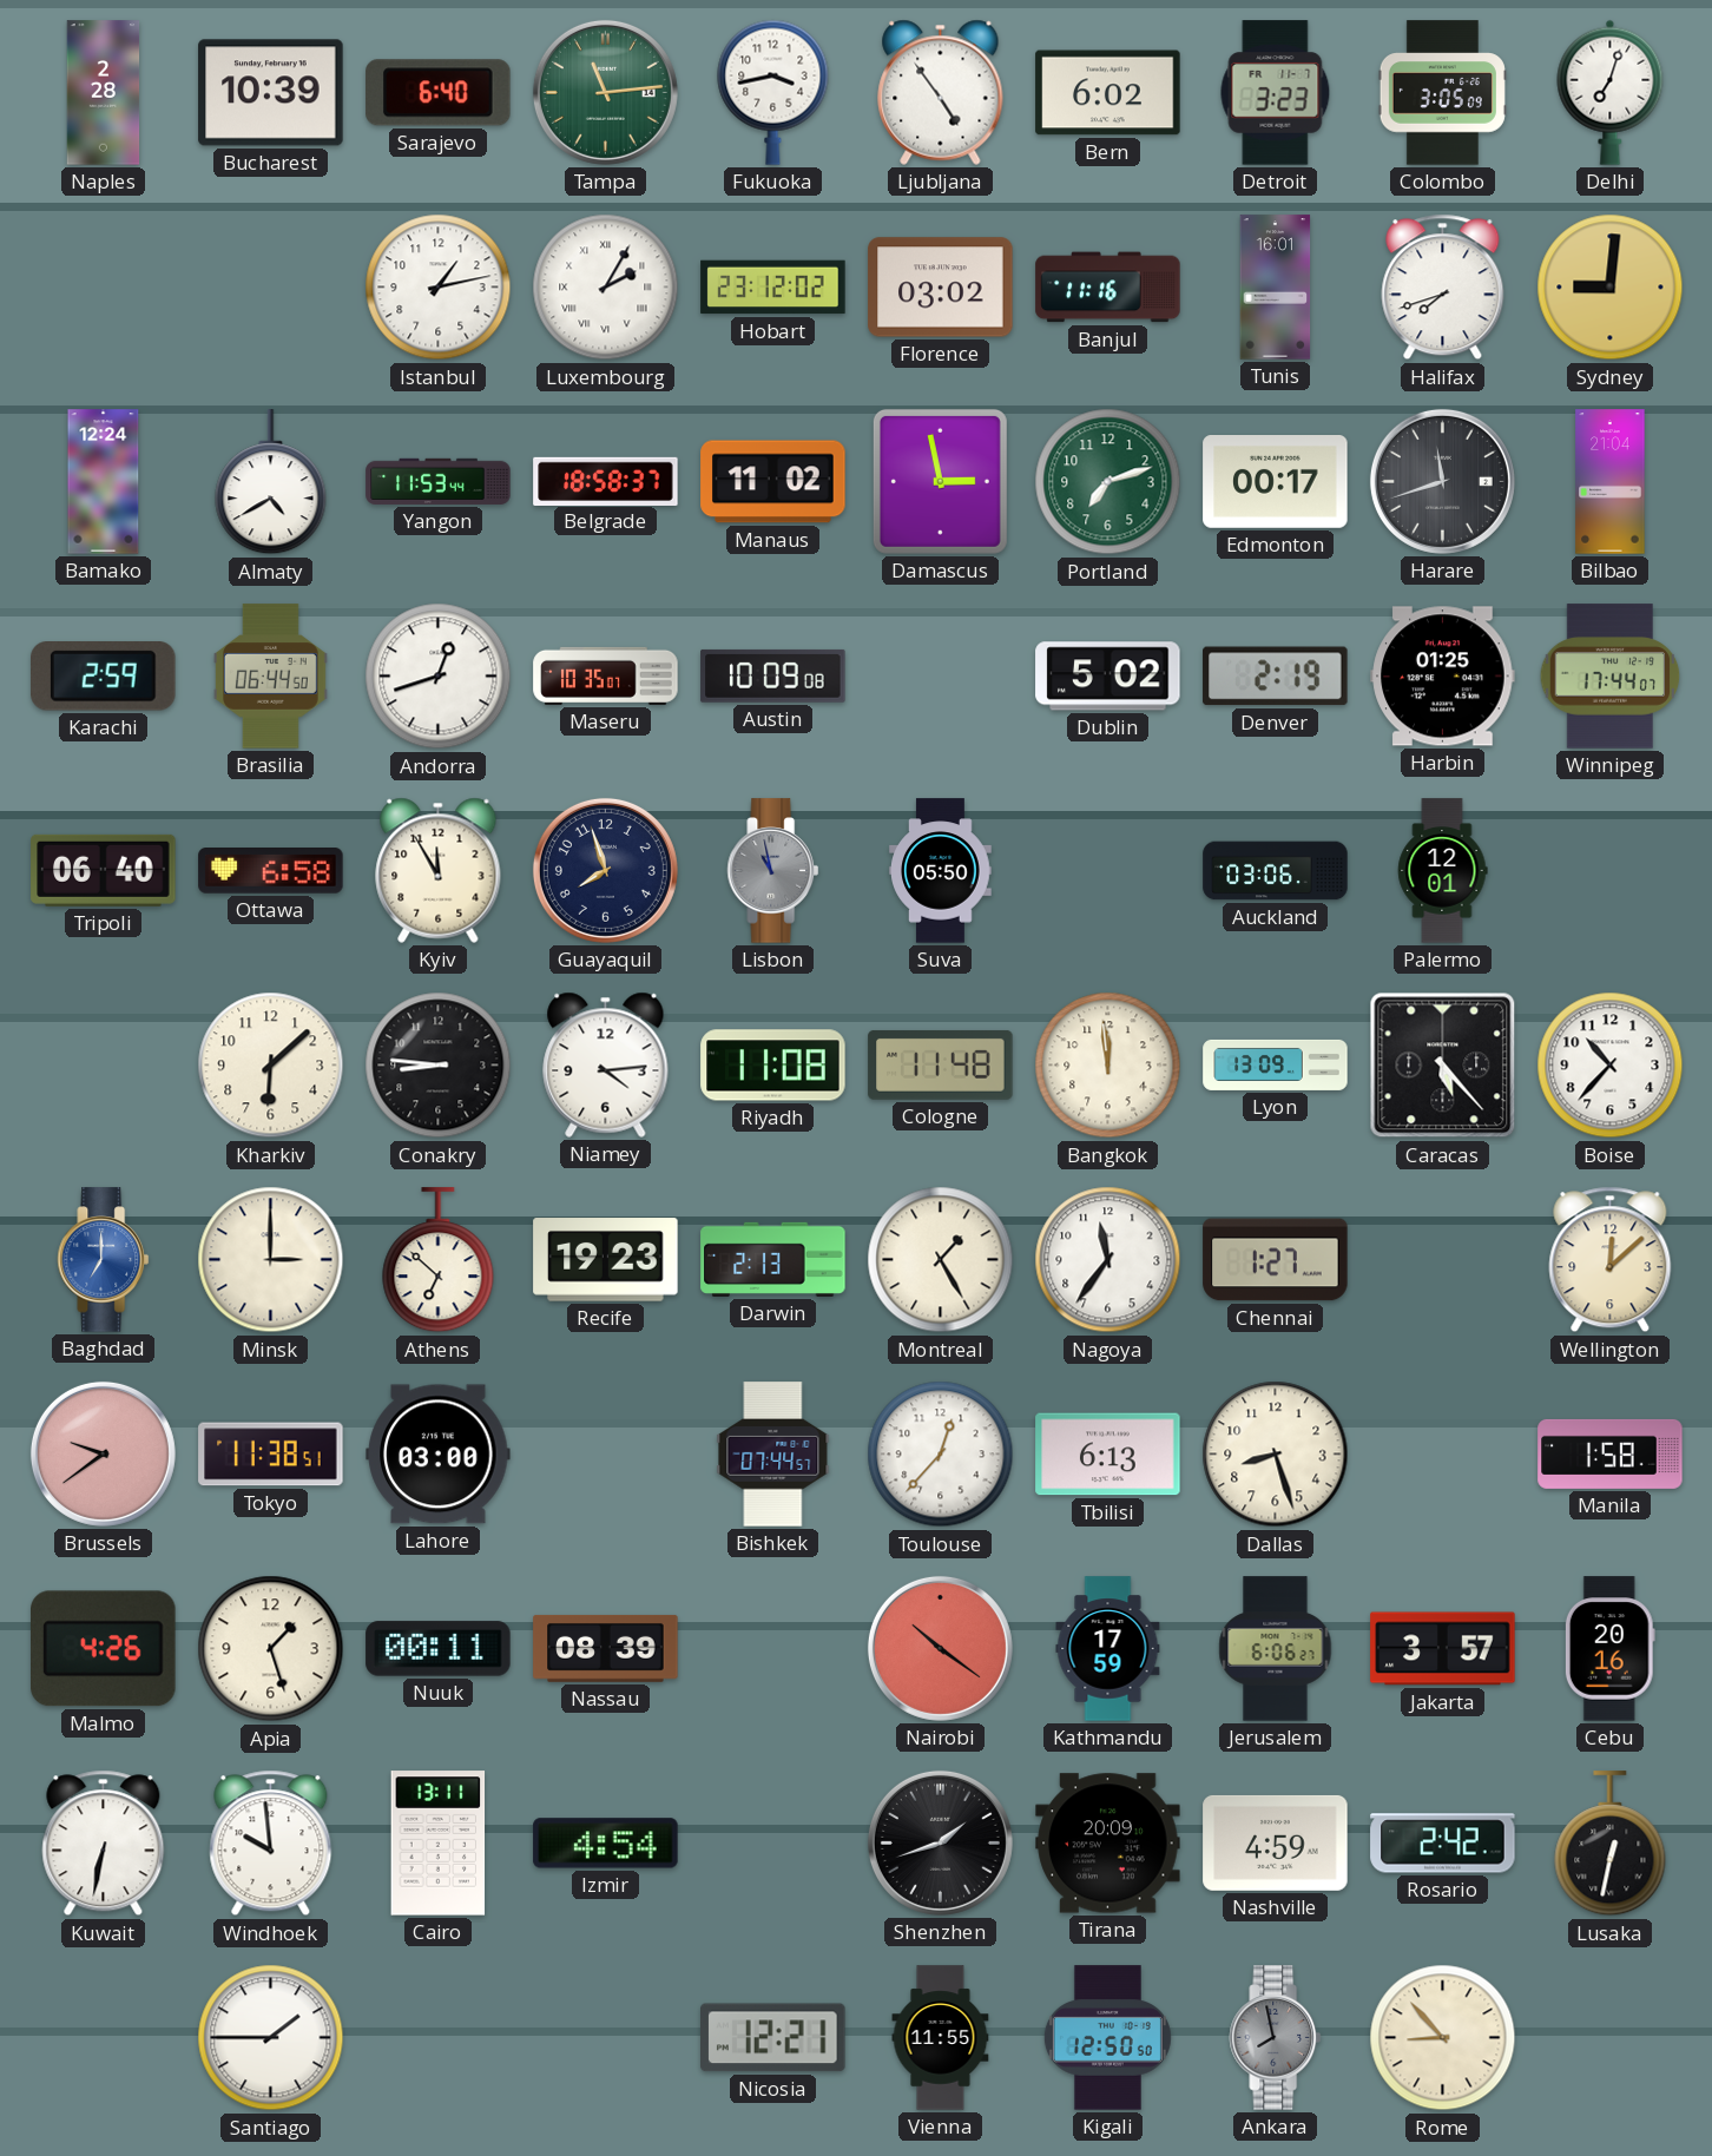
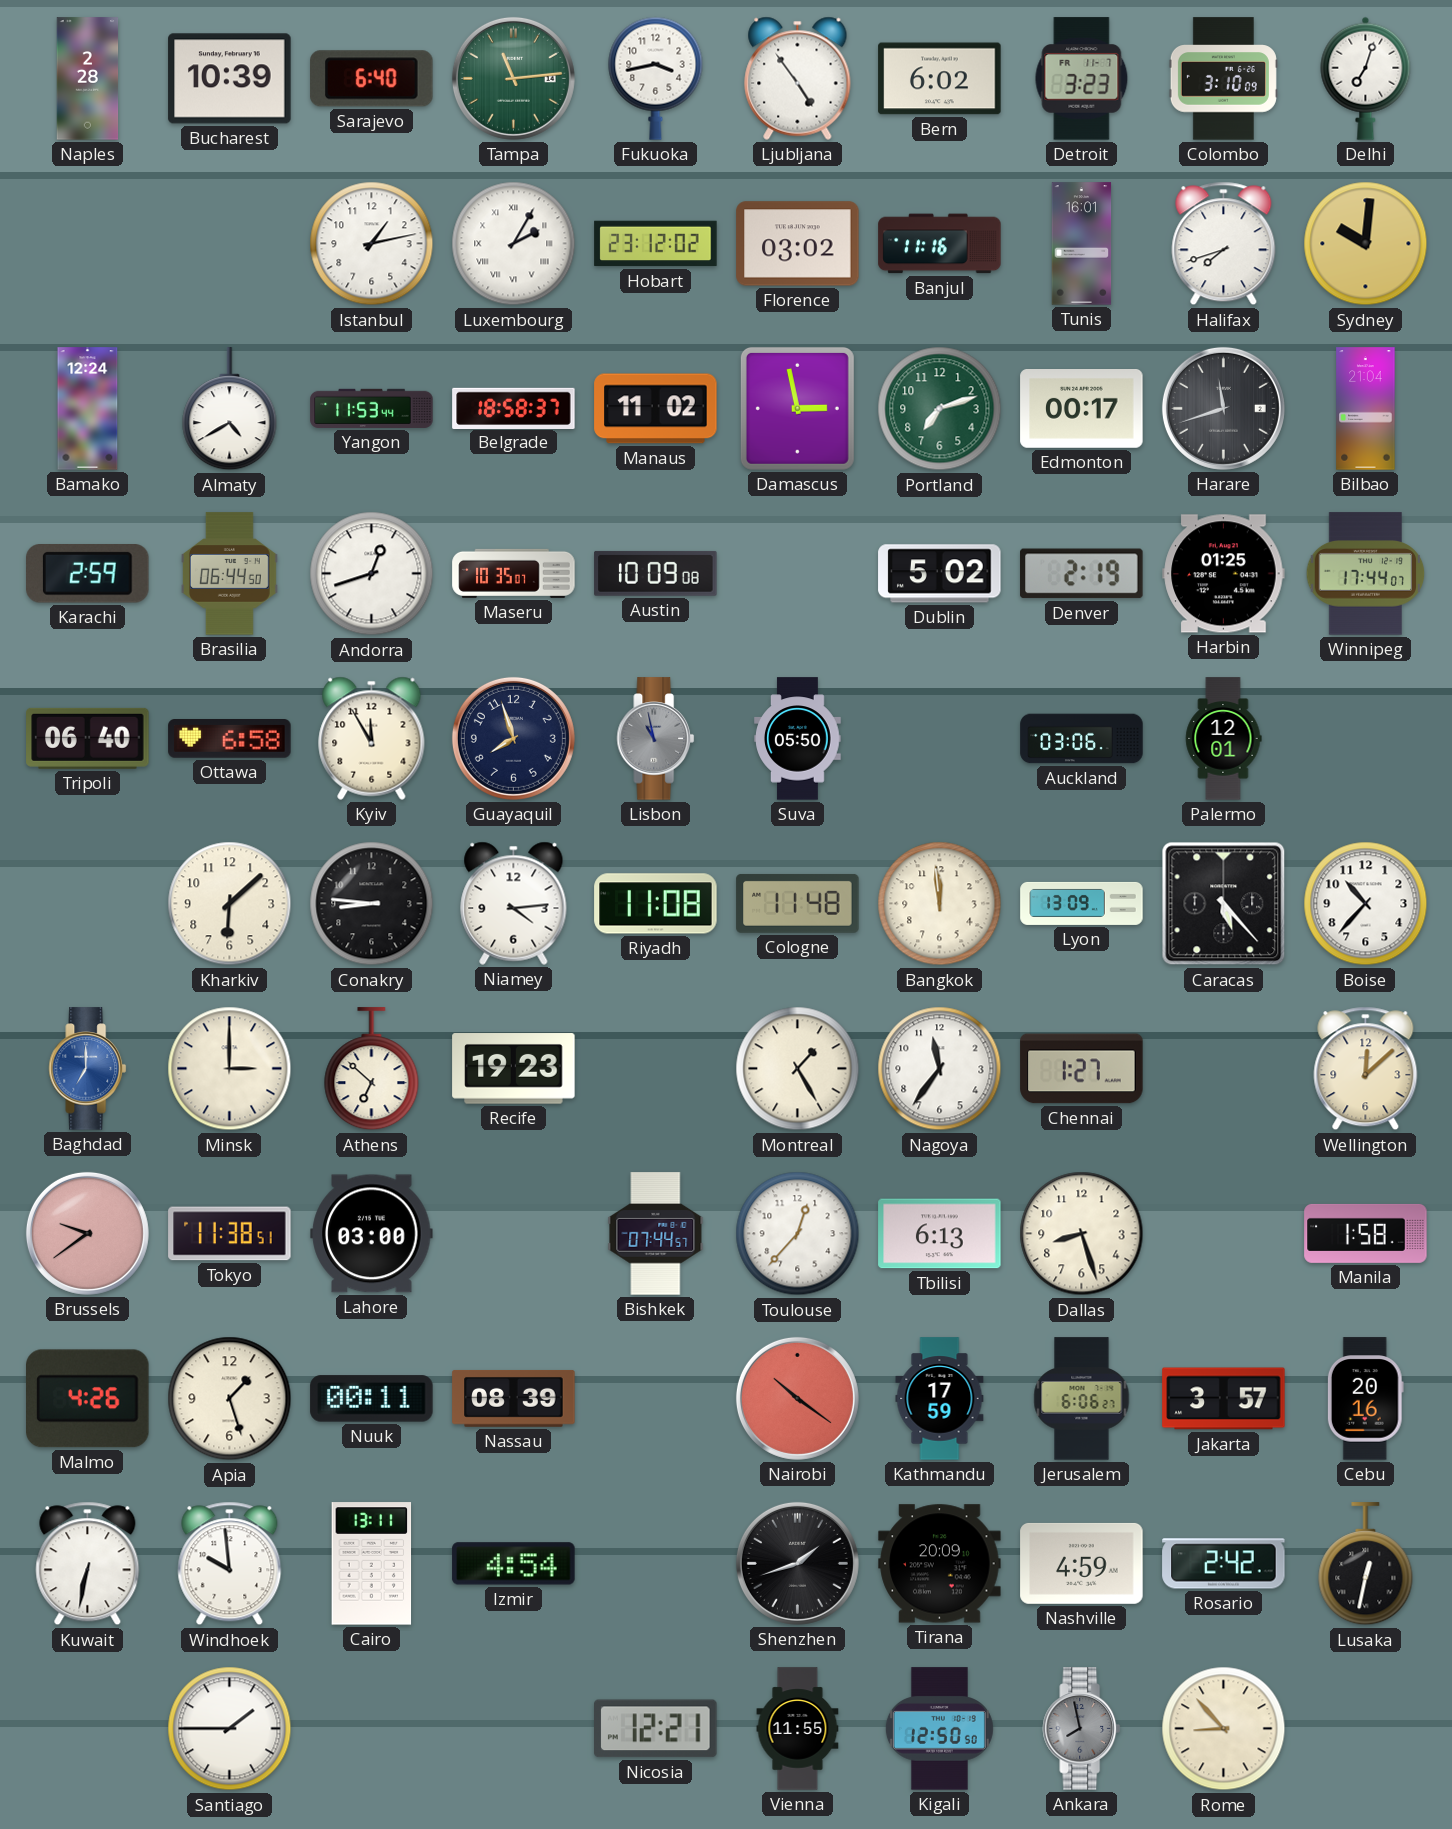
Colombo: 3:05 -> 3:10 (1223, 79)
Sydney: 9:01 -> 10:01 (1366, 244)
Darwin: 2:13 -> none (773, 1259)
